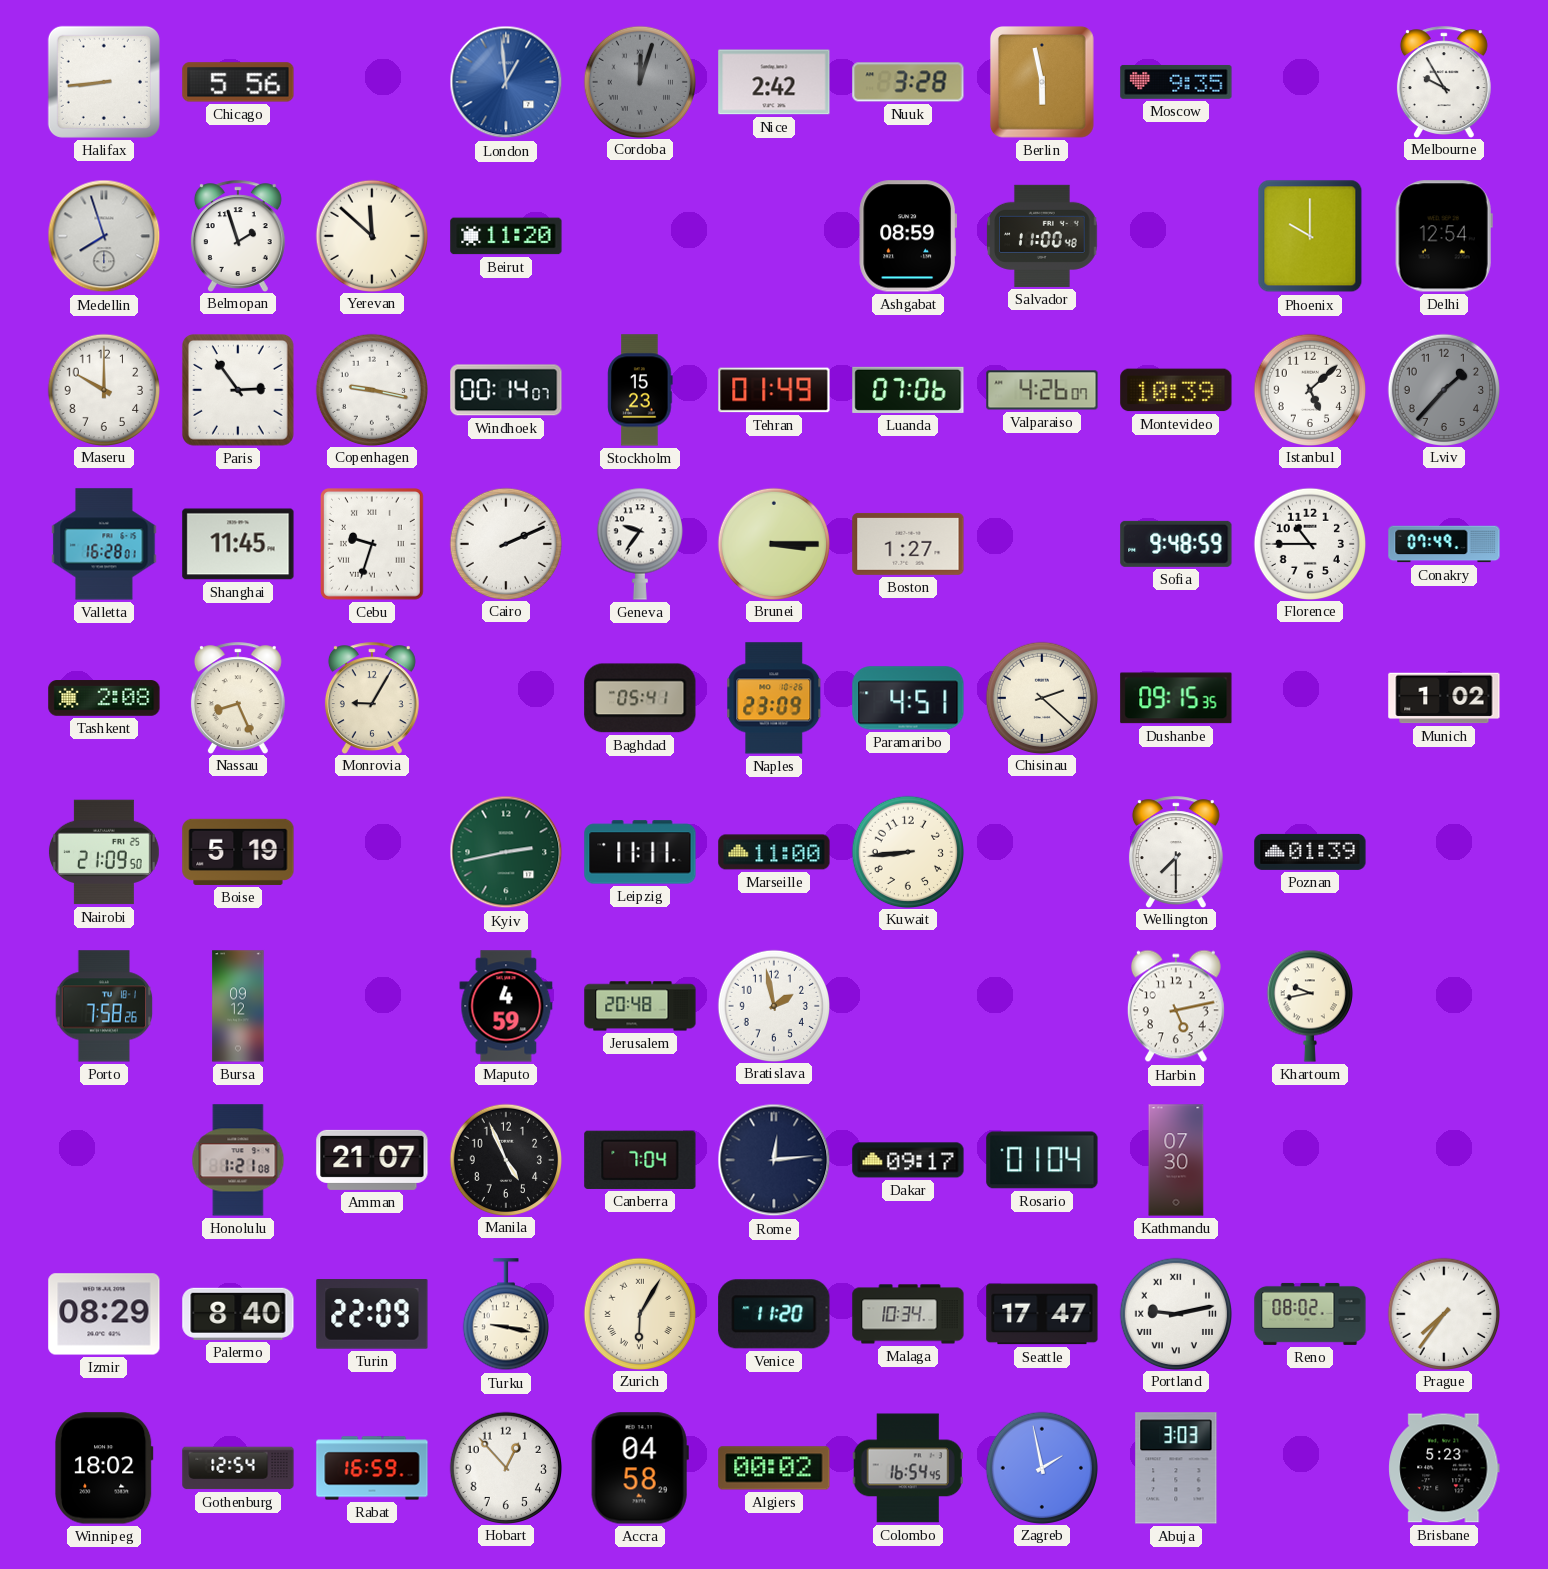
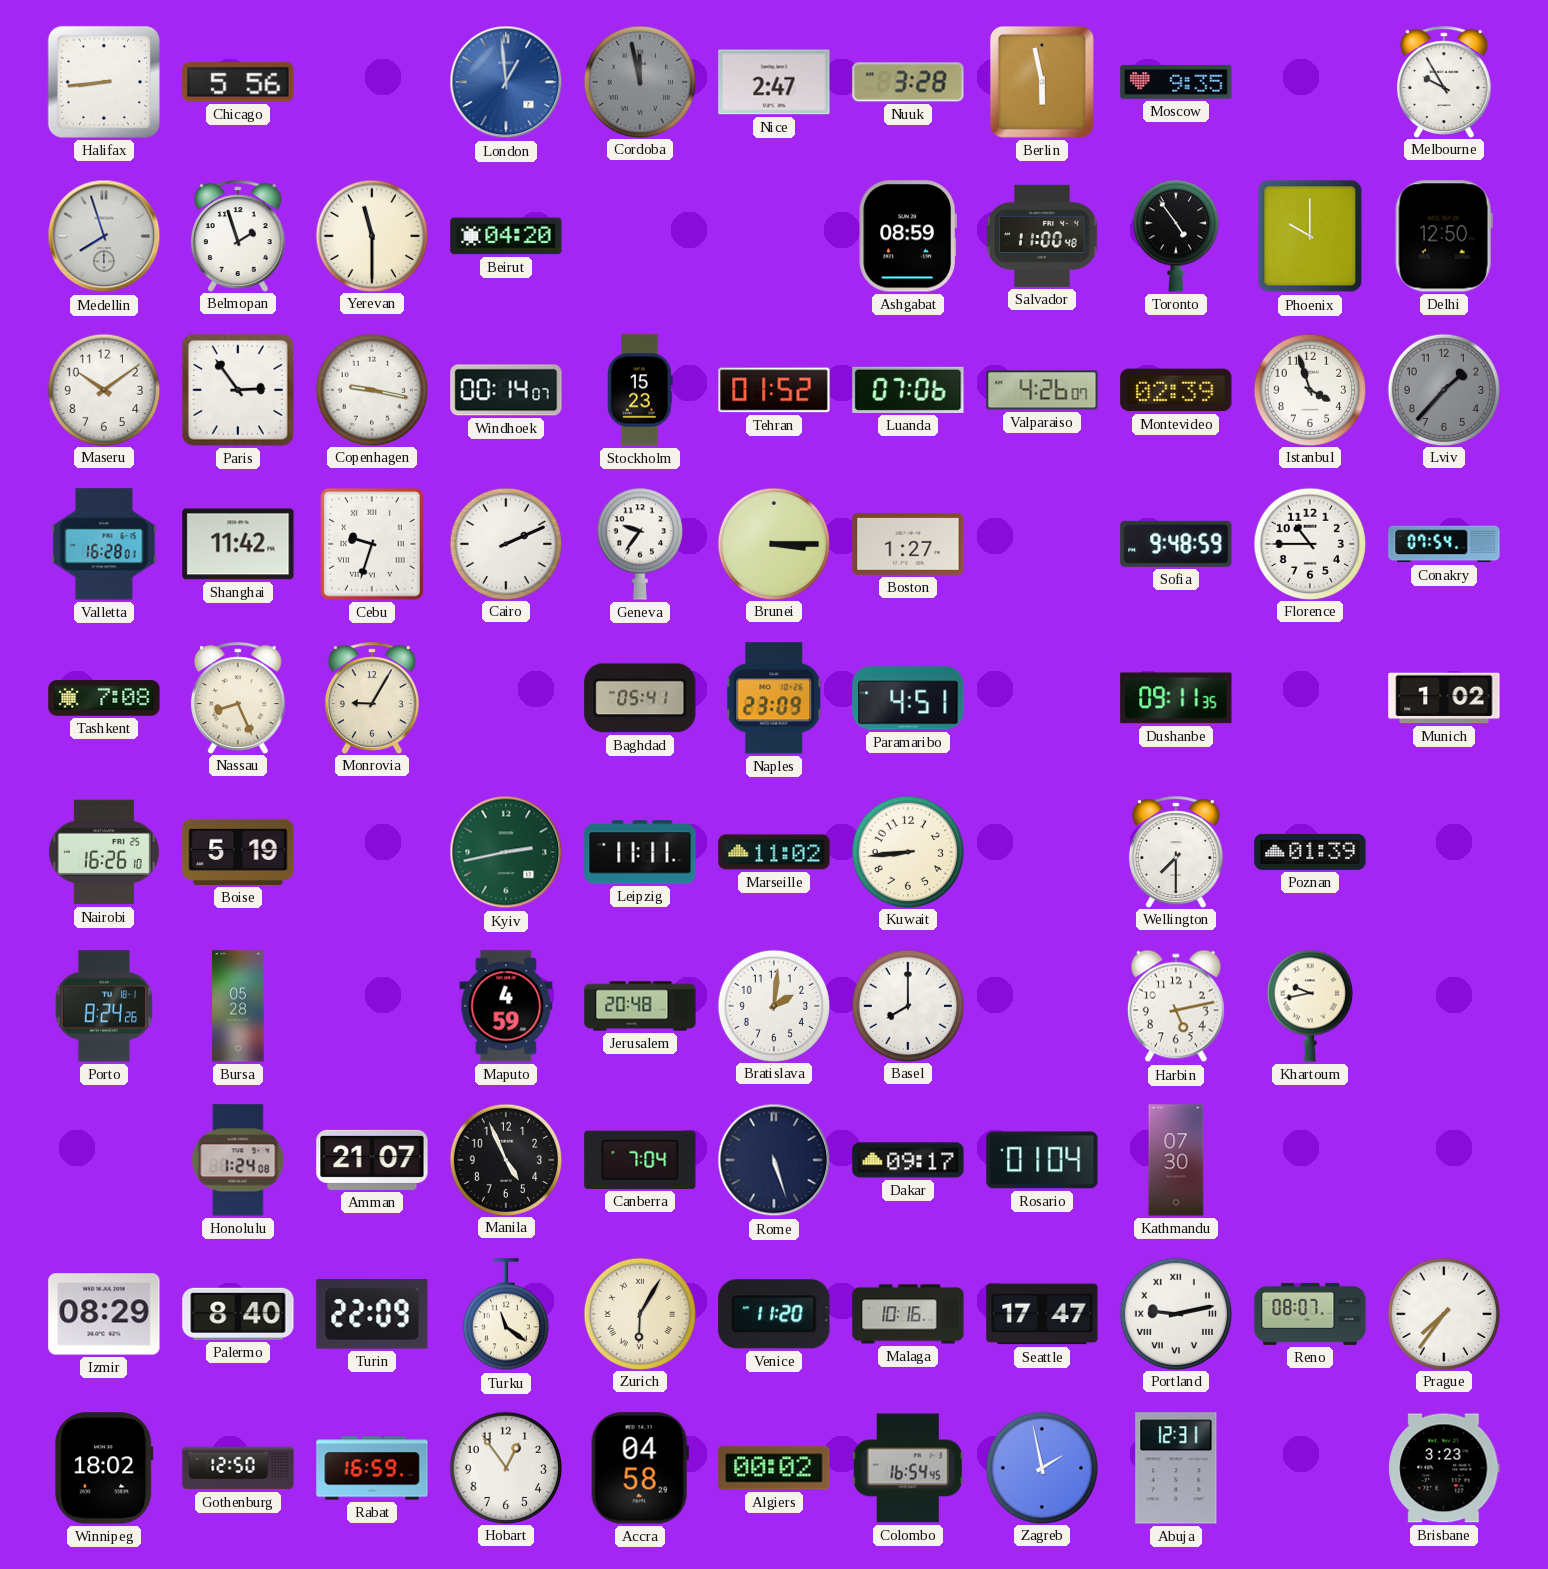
Cordoba: 12:03 -> 11:58 (639, 81)
Nice: 2:42 -> 2:47 (774, 82)
Yerevan: 11:52 -> 11:30 (371, 235)
Beirut: 11:20 -> 04:20 (506, 236)
Toronto: none -> 4:54 (1176, 236)
Delhi: 12:54 -> 12:50 (1444, 236)
Maseru: 10:00 -> 10:09 (103, 389)
Tehran: 01:49 -> 01:52 (774, 390)
Montevideo: 10:39 -> 02:39 (1176, 390)
Istanbul: 5:08 -> 3:57 (1309, 389)
Shanghai: 11:45 -> 11:42 (238, 544)
Conakry: 07:49 -> 07:54 (1444, 544)
Tashkent: 2:08 -> 7:08 (104, 698)
Chisinau: 2:22 -> none (1041, 697)
Dushanbe: 09:15 -> 09:11 (1176, 698)
Nairobi: 21:09 -> 16:26 (104, 852)
Marseille: 11:00 -> 11:02 (774, 852)
Porto: 7:58 -> 8:24 (104, 1006)
Bursa: 09:12 -> 05:28 (238, 1006)
Bratislava: 1:58 -> 2:01 (773, 1005)
Basel: none -> 8:00 (907, 1005)
Honolulu: 1:21 -> 1:24 (238, 1160)
Rome: 12:14 -> 5:27 (774, 1160)
Turku: 9:17 -> 11:21 (506, 1315)
Malaga: 10:34 -> 10:16 (908, 1314)
Reno: 08:02 -> 08:07 (1310, 1314)
Gothenburg: 12:54 -> 12:50 (238, 1468)
Hobart: 12:53 -> 12:54 (505, 1467)
Abuja: 3:03 -> 12:31 (1176, 1468)
Brisbane: 5:23 -> 3:23 (1444, 1468)
